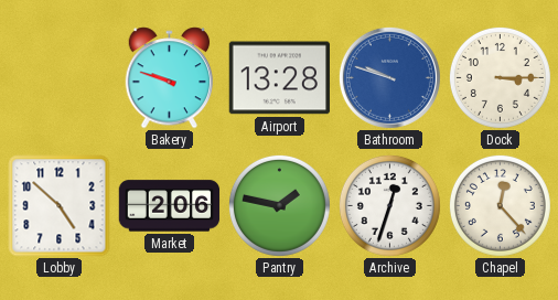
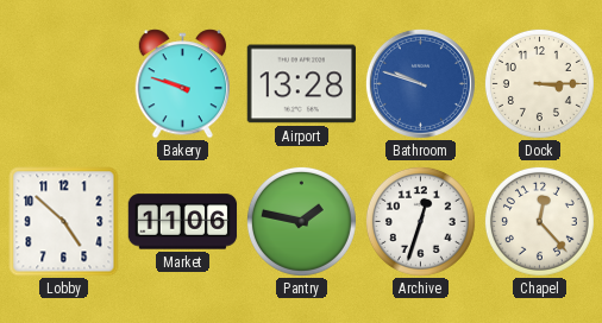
Market: 2:06 -> 11:06 (183, 222)
